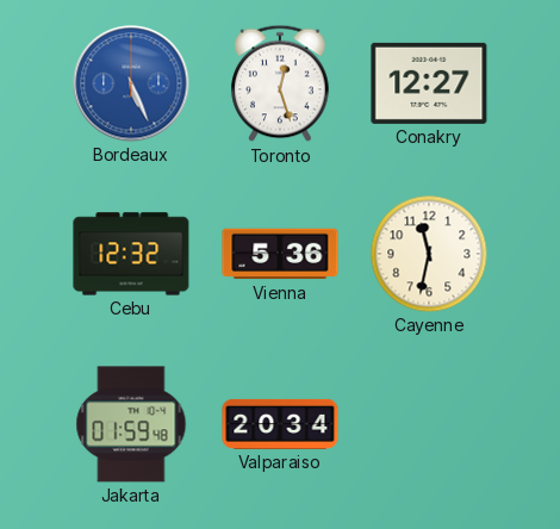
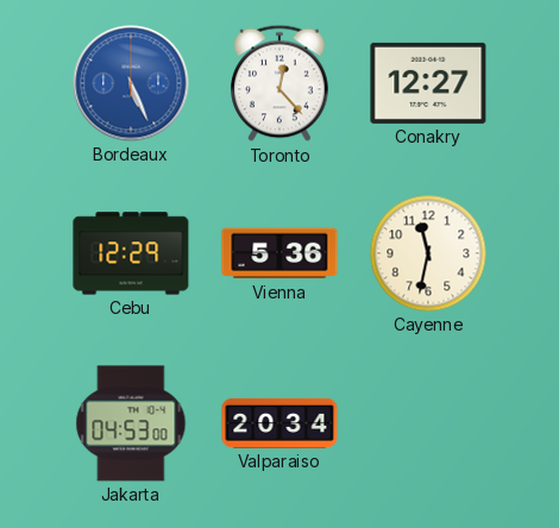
Toronto: 12:27 -> 12:23 (279, 83)
Cebu: 12:32 -> 12:29 (131, 253)
Jakarta: 01:59 -> 04:53 (131, 423)
